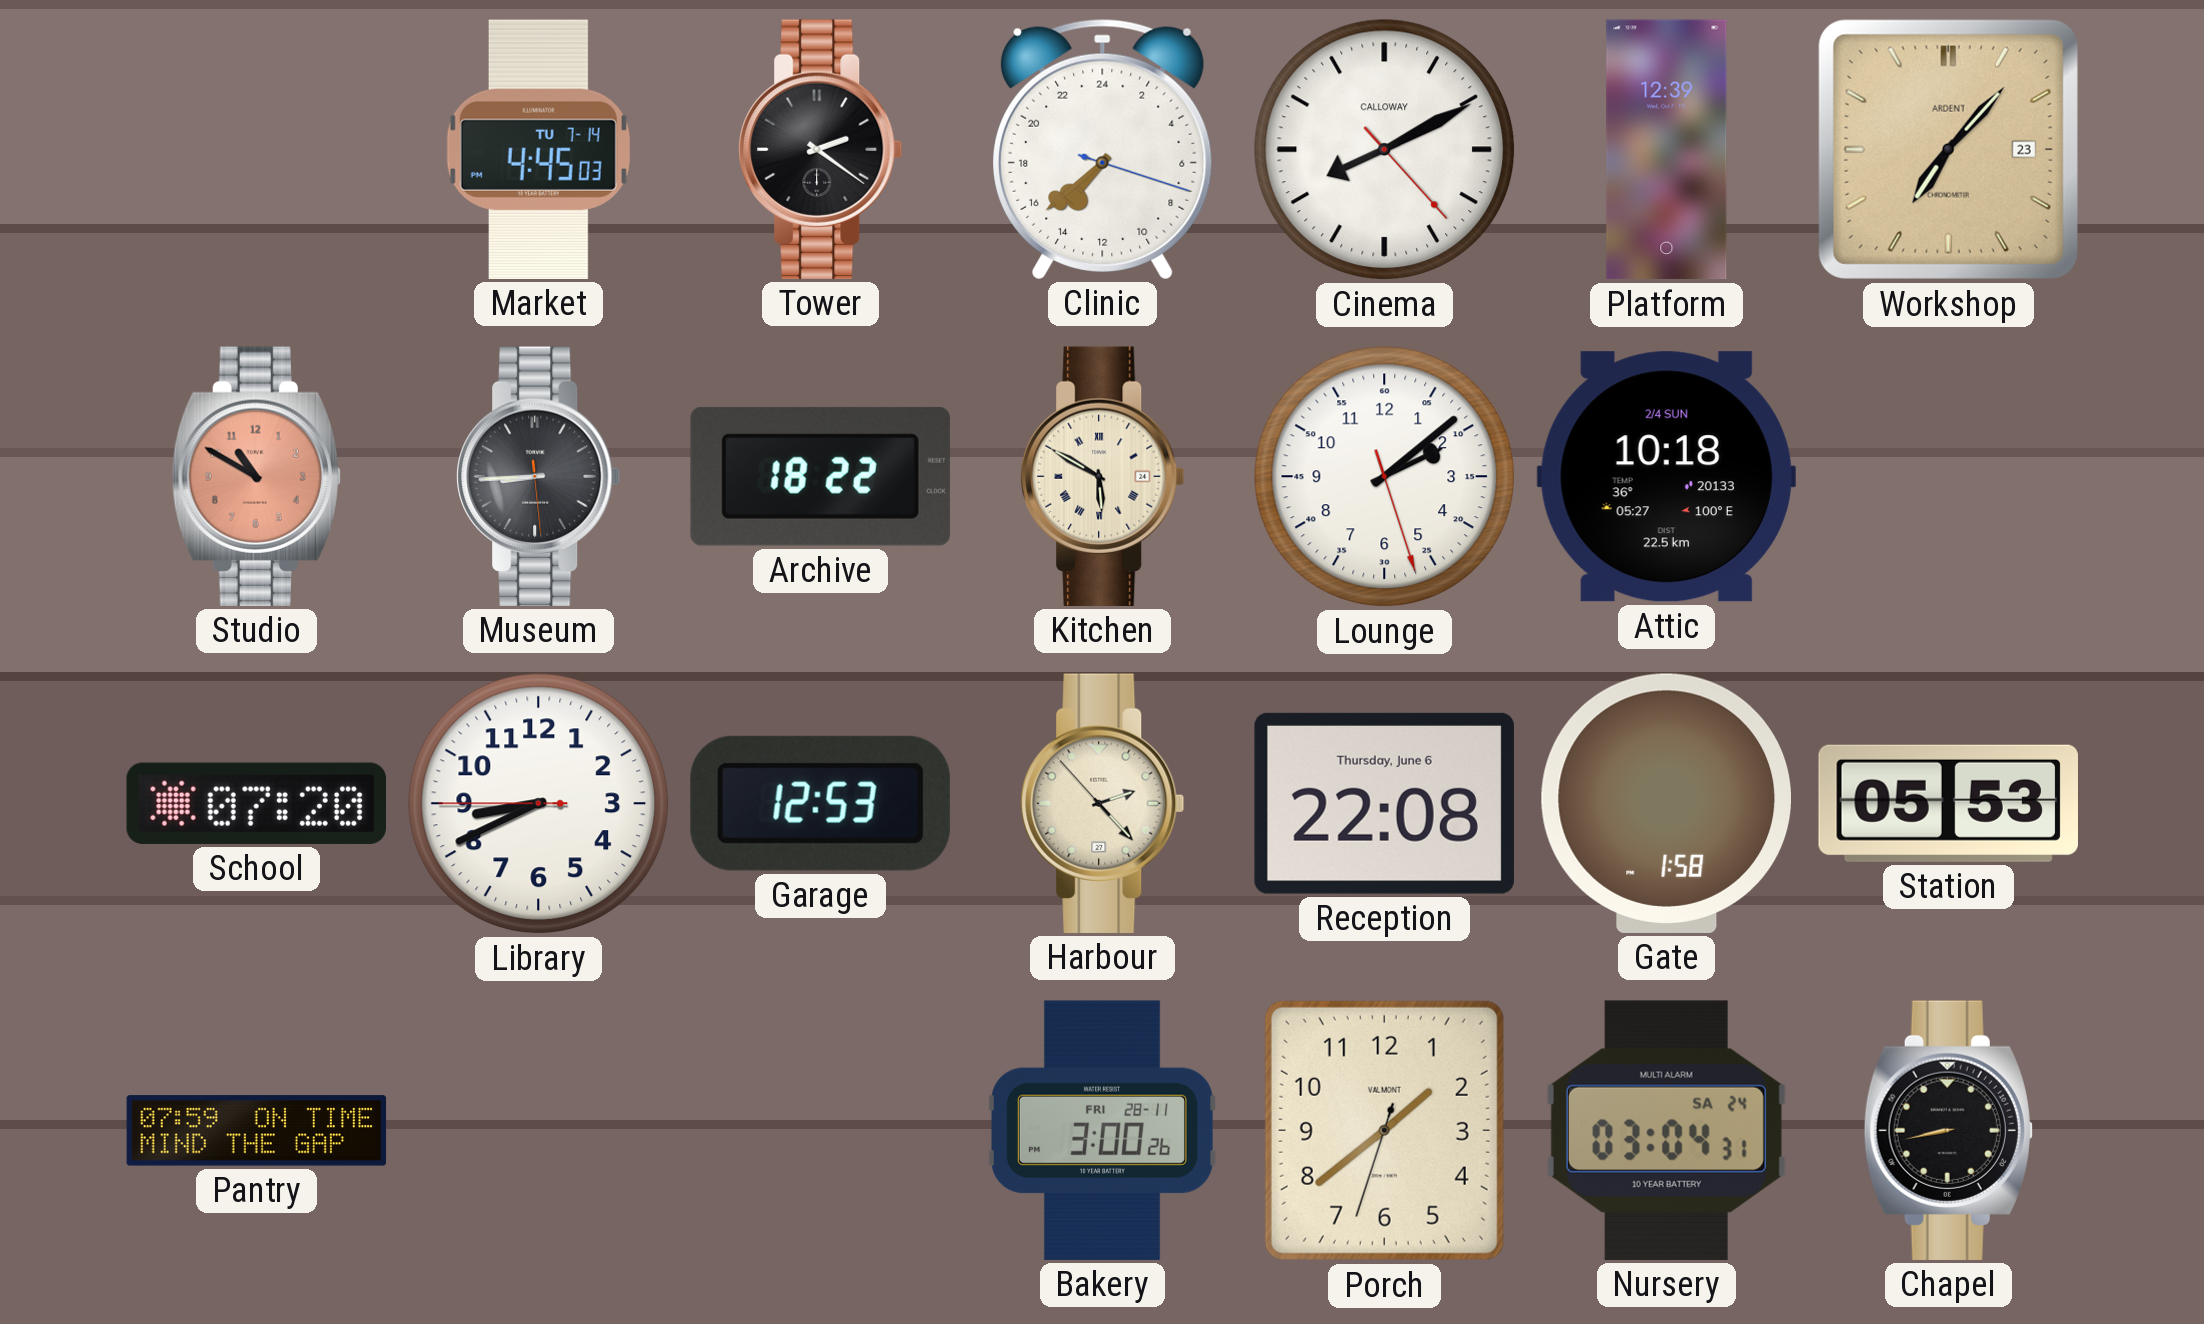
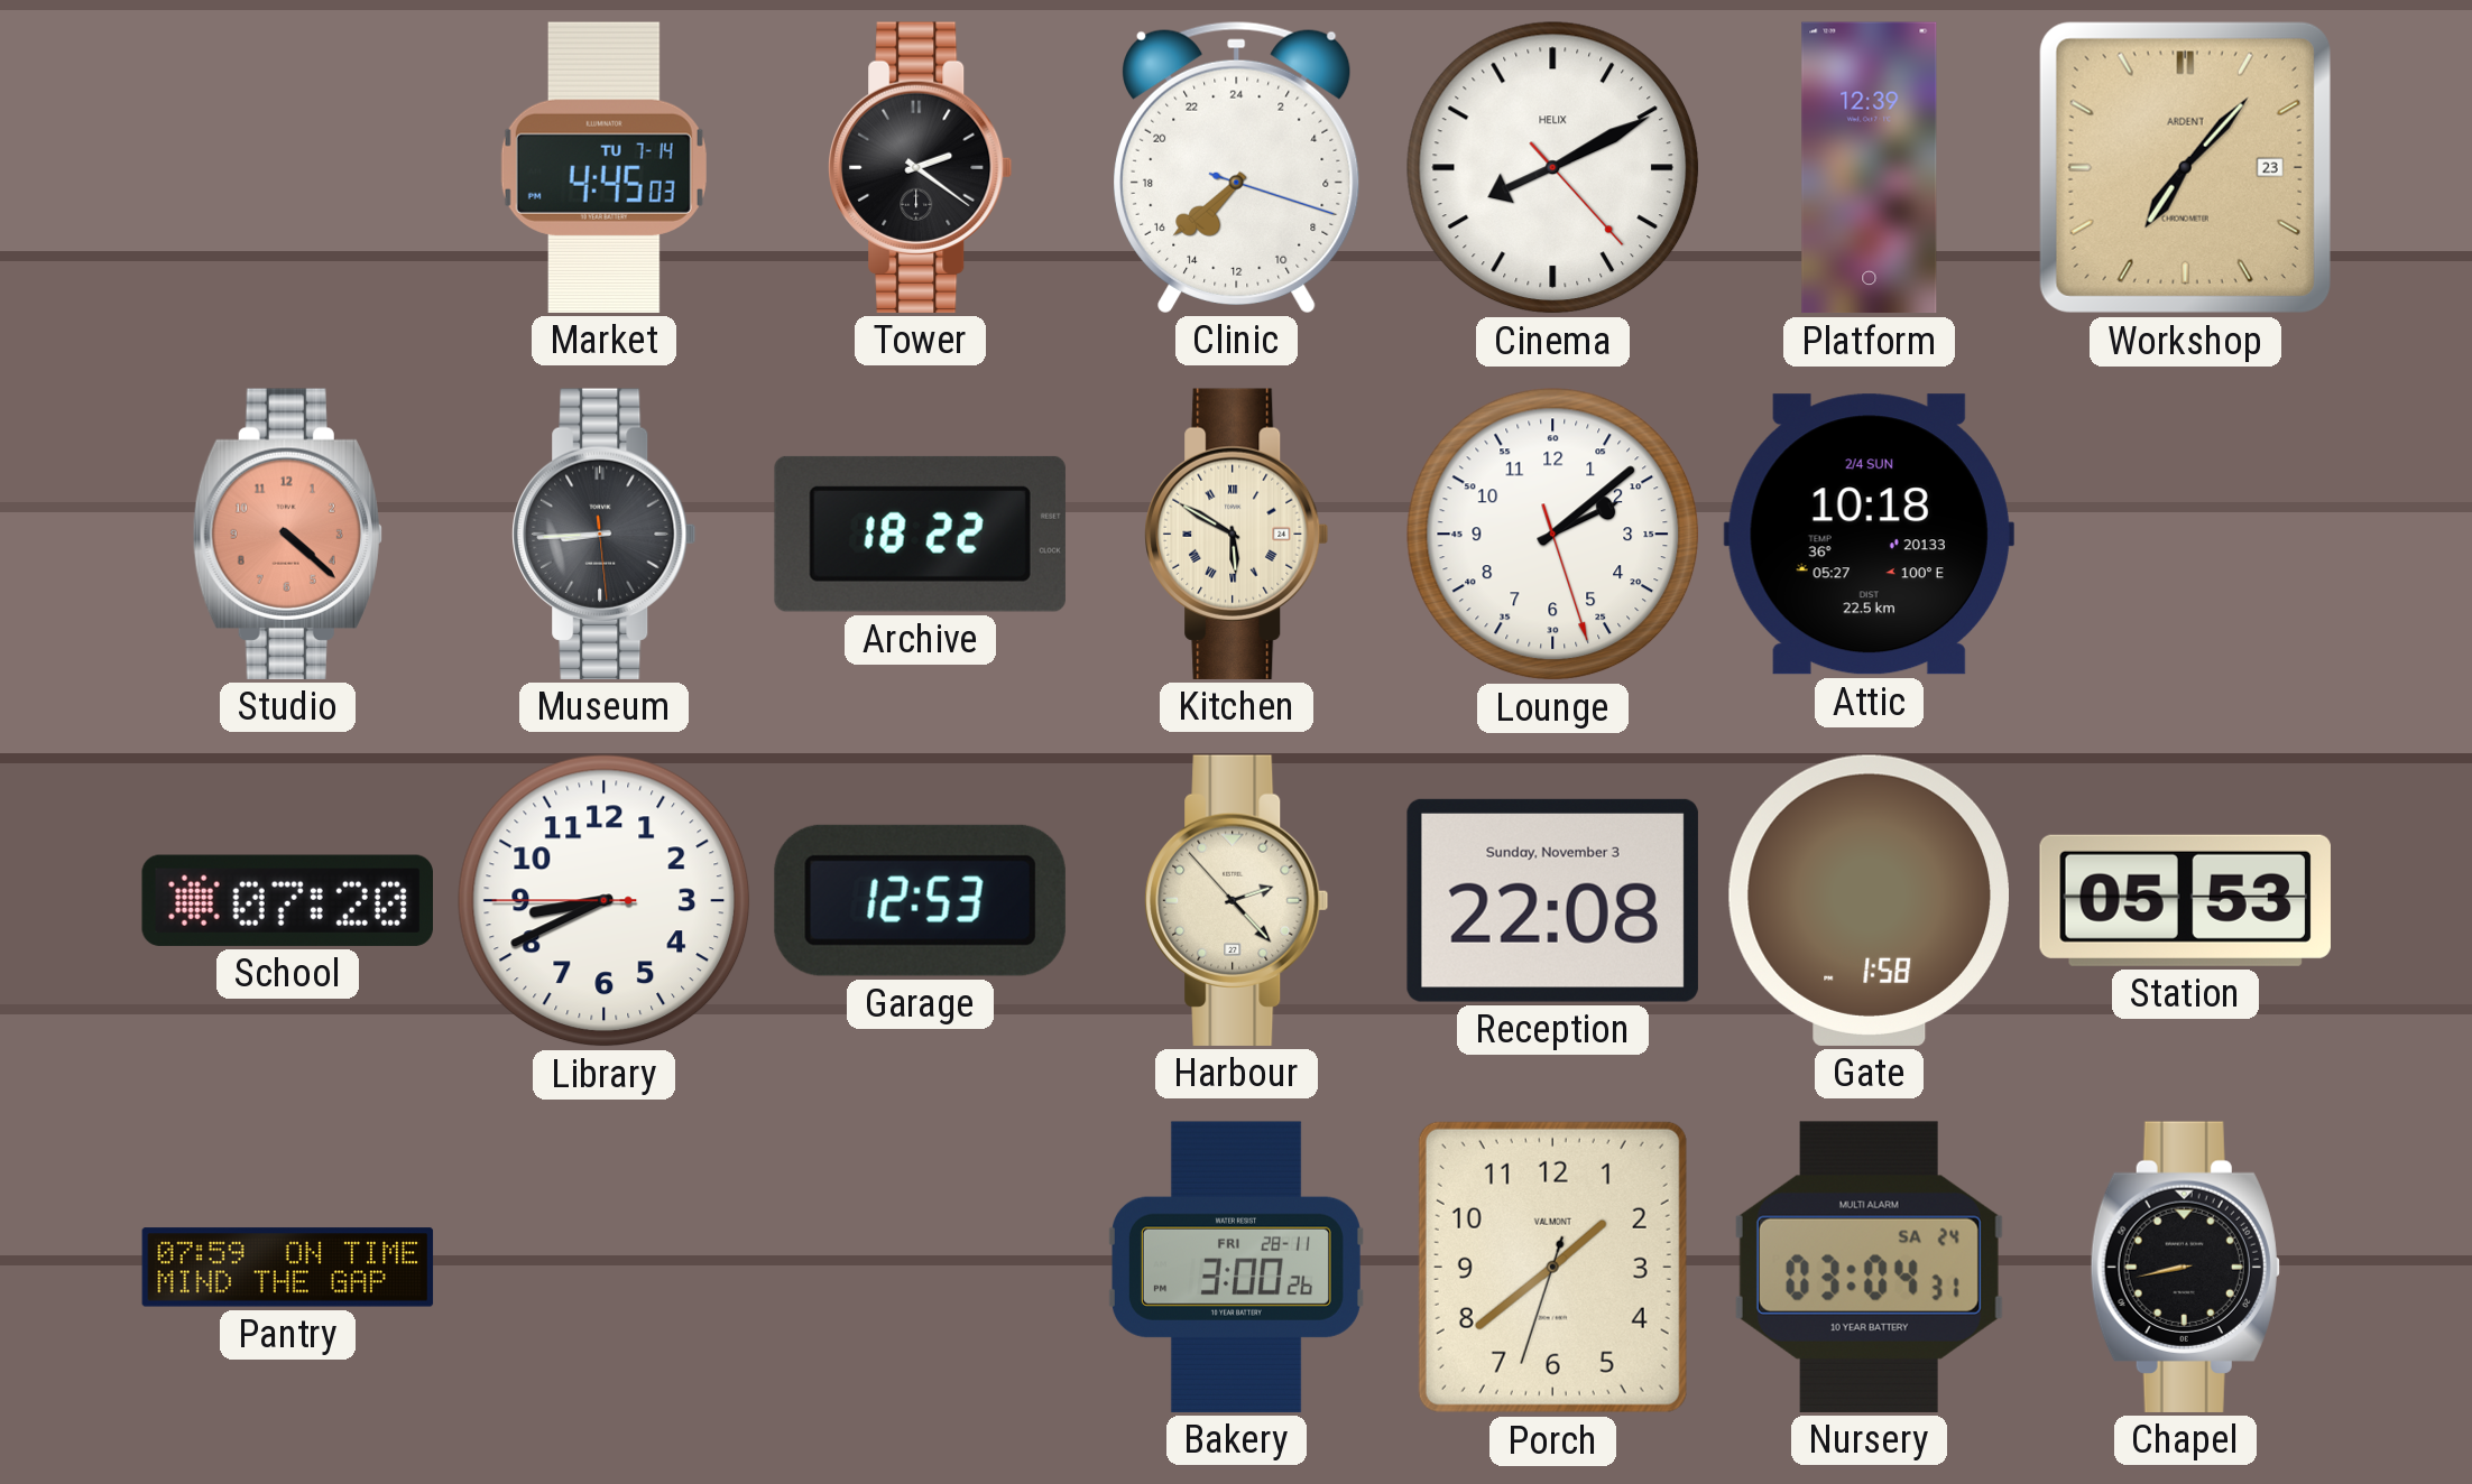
Cinema brand: CALLOWAY -> HELIX (1553, 168)
Studio: 10:50 -> 4:22 (287, 534)
Reception date: Thursday, June 6 -> Sunday, November 3 (1552, 900)
